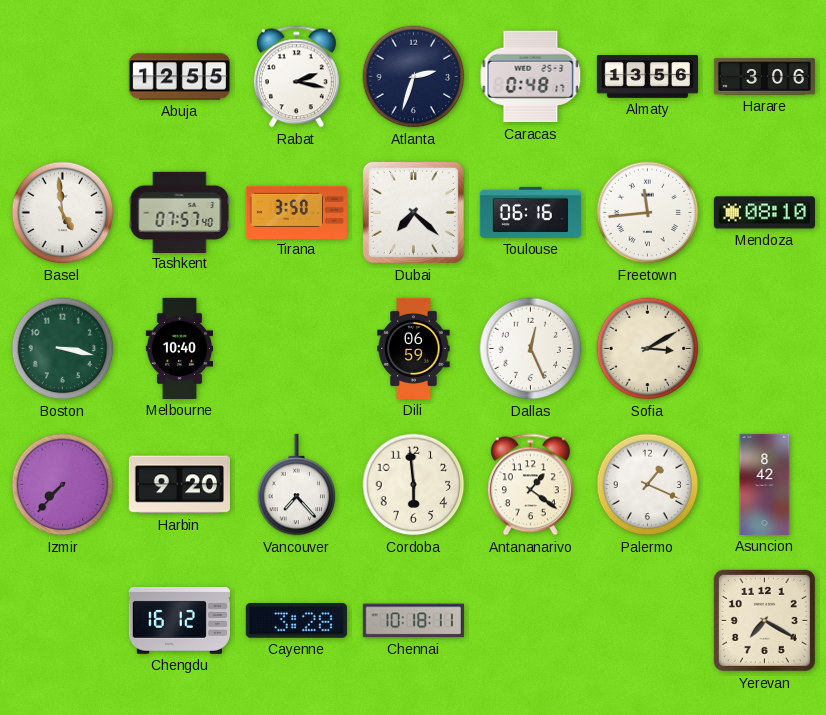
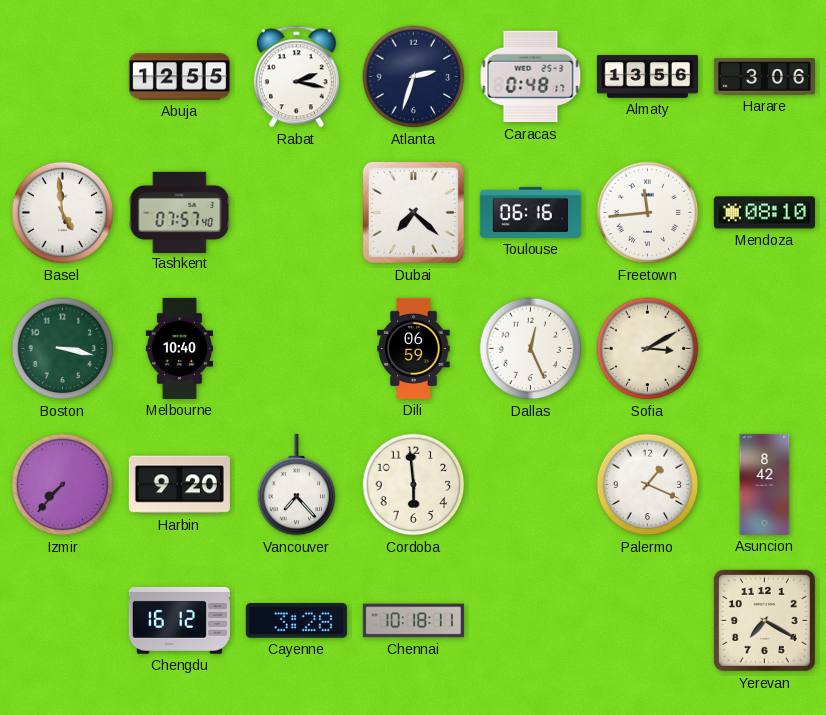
Tirana: 3:50 -> none (296, 212)
Antananarivo: 1:21 -> none (530, 485)
